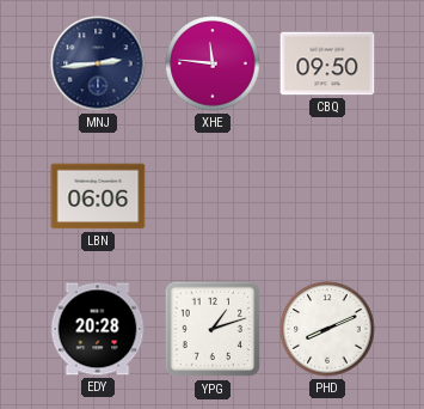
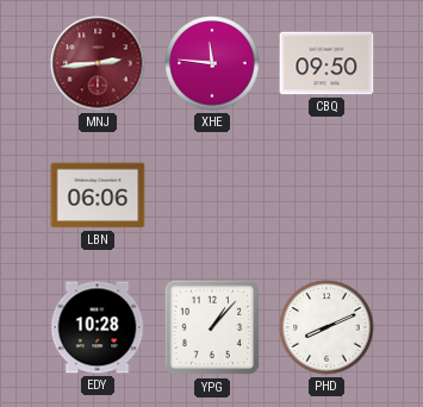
MNJ dial: navy -> burgundy (98, 63)
EDY: 20:28 -> 10:28 (98, 327)
YPG: 1:12 -> 1:07 (212, 327)
